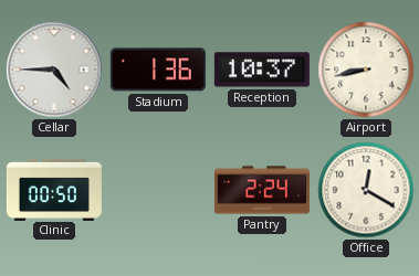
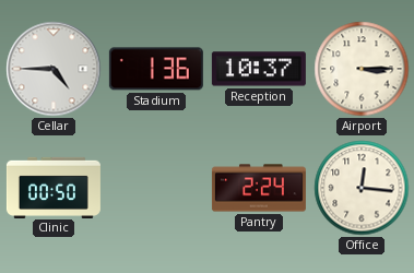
Airport: 8:43 -> 3:15 (362, 69)
Office: 12:20 -> 12:16 (362, 188)
